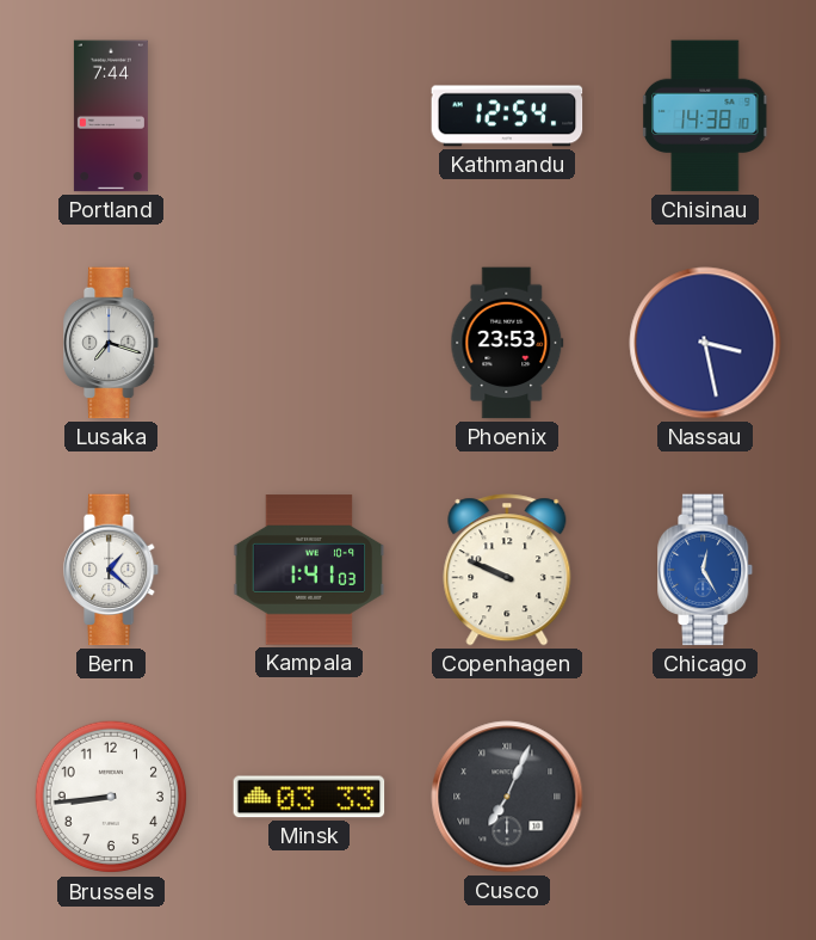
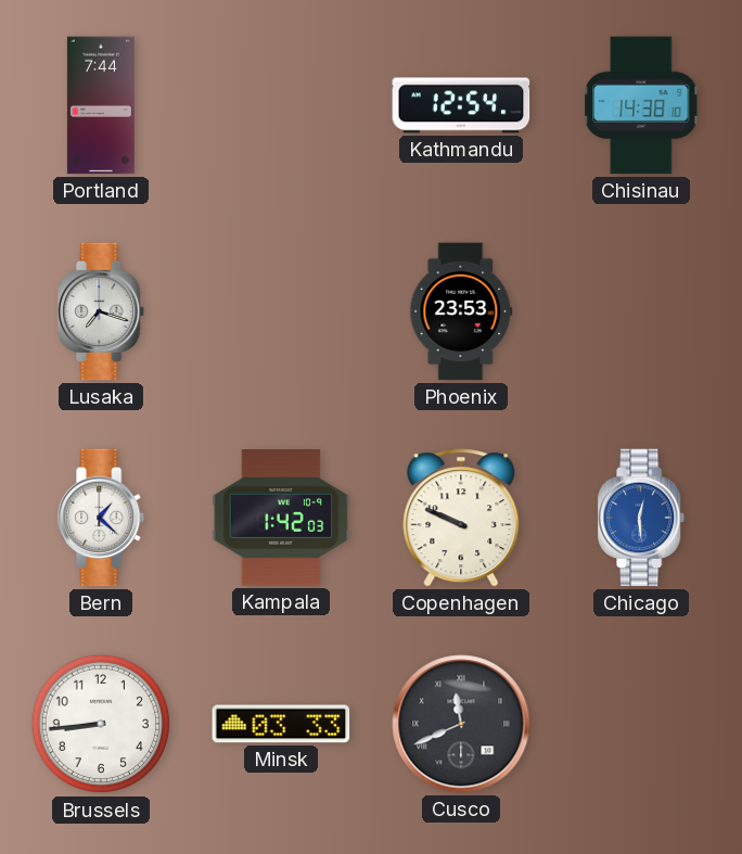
Nassau: 3:28 -> none (705, 343)
Kampala: 1:41 -> 1:42 (281, 518)
Chicago: 12:25 -> 12:29 (642, 518)
Cusco: 7:04 -> 11:41 (461, 724)
